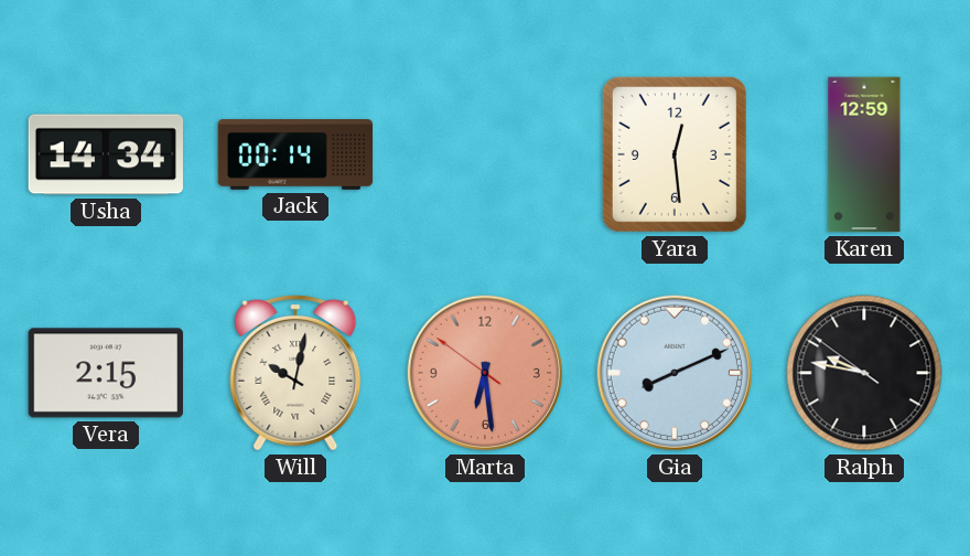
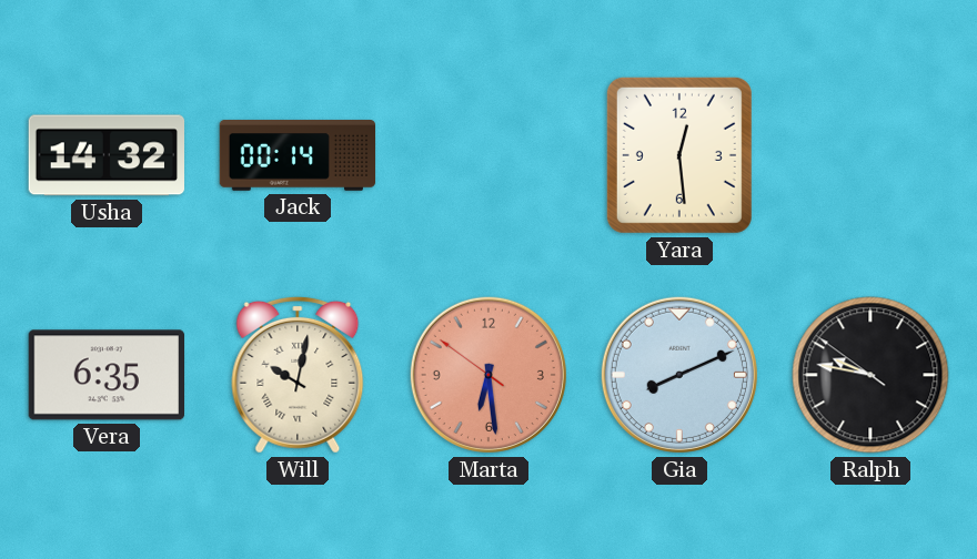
Usha: 14:34 -> 14:32 (107, 155)
Karen: 12:59 -> none (864, 154)
Vera: 2:15 -> 6:35 (105, 375)
